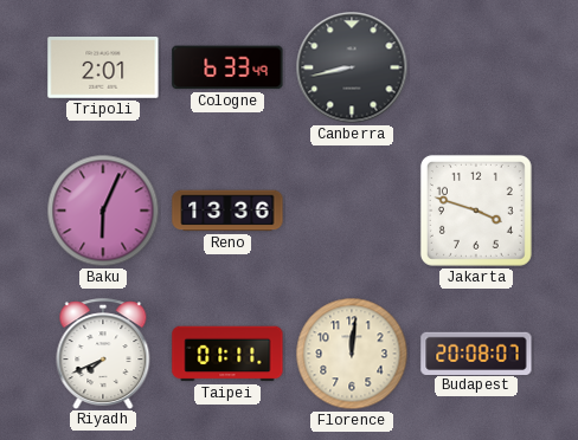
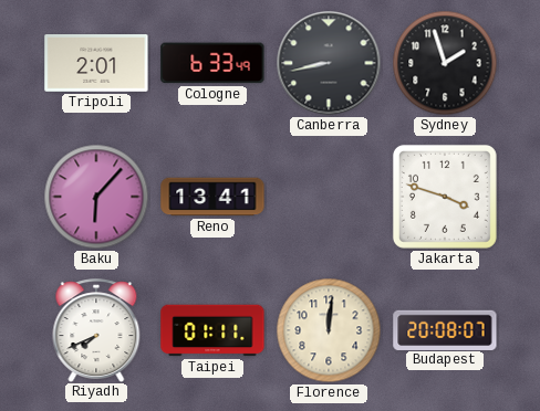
Sydney: none -> 1:57 (445, 63)
Baku: 6:04 -> 6:07 (96, 197)
Reno: 13:36 -> 13:41 (212, 197)
